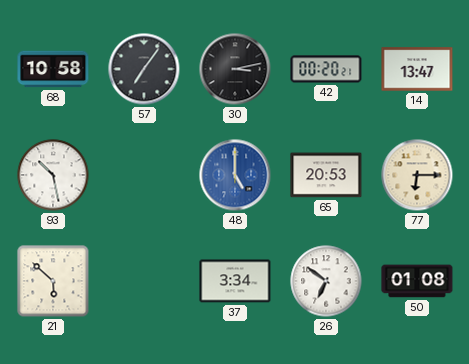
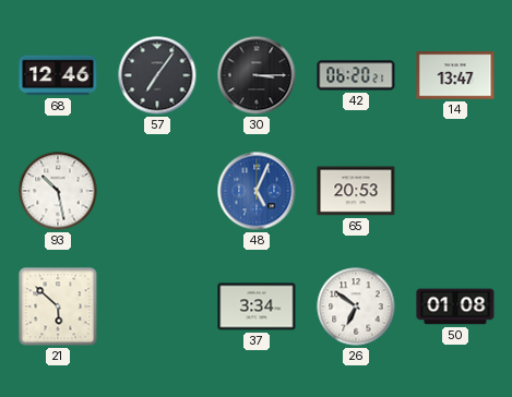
68: 10:58 -> 12:46 (58, 75)
30: 3:13 -> 3:15 (257, 75)
42: 00:20 -> 06:20 (356, 75)
48: 5:00 -> 5:04 (257, 191)
77: 6:15 -> none (417, 175)
